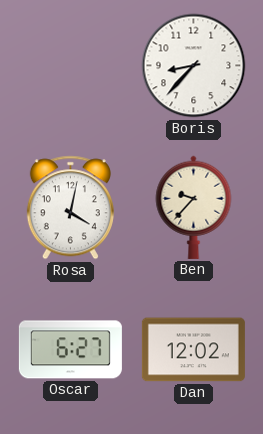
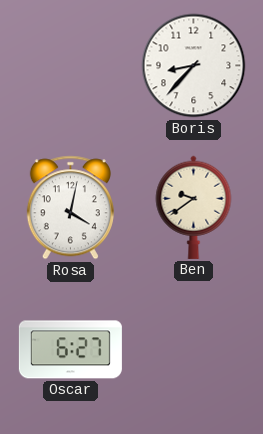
Ben: 9:37 -> 9:39 (194, 207)
Dan: 12:02 -> none (193, 350)
